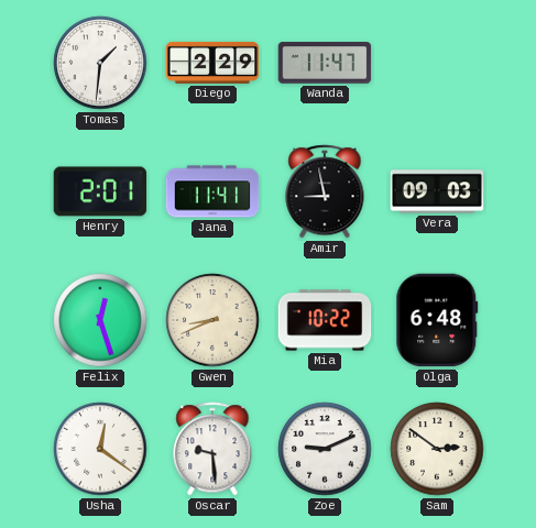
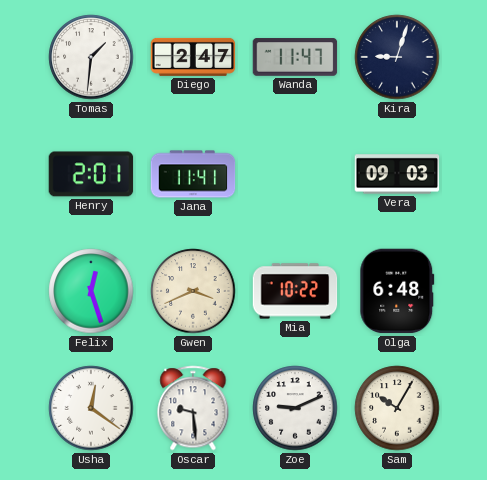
Diego: 2:29 -> 2:47 (193, 57)
Kira: none -> 9:03 (397, 57)
Amir: 8:58 -> none (325, 191)
Gwen: 8:41 -> 3:41 (193, 291)
Sam: 2:51 -> 10:05 (397, 408)
